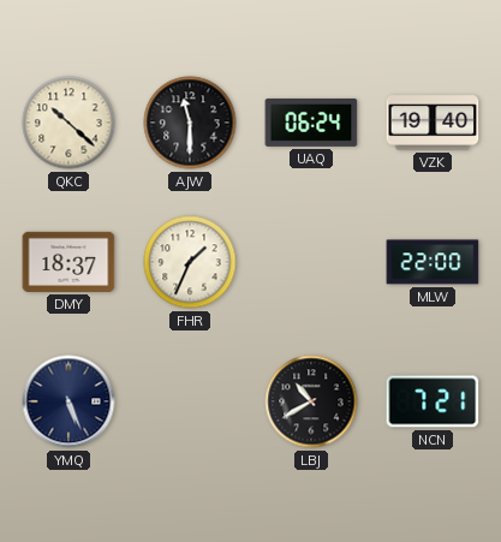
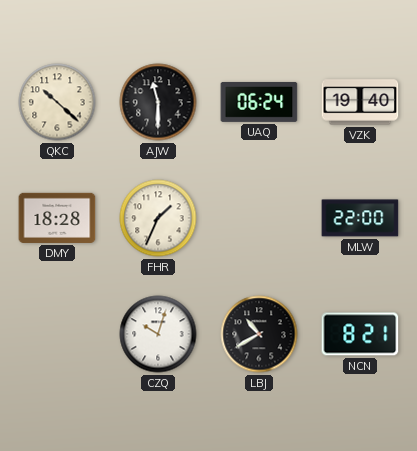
DMY: 18:37 -> 18:28 (57, 218)
YMQ: 5:26 -> none (68, 401)
CZQ: none -> 10:03 (158, 334)
NCN: 7:21 -> 8:21 (360, 334)
